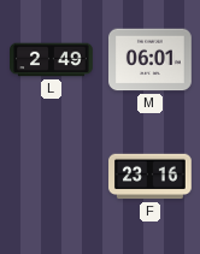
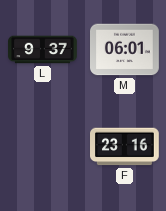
L: 2:49 -> 9:37 (43, 50)
